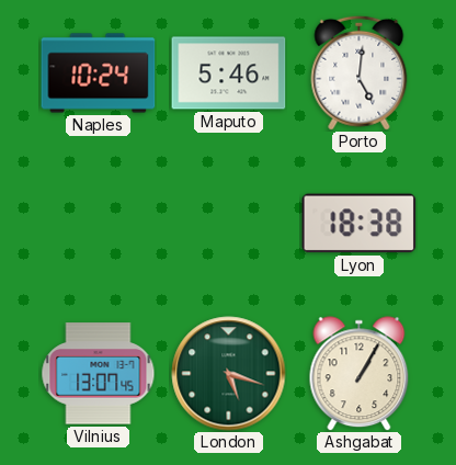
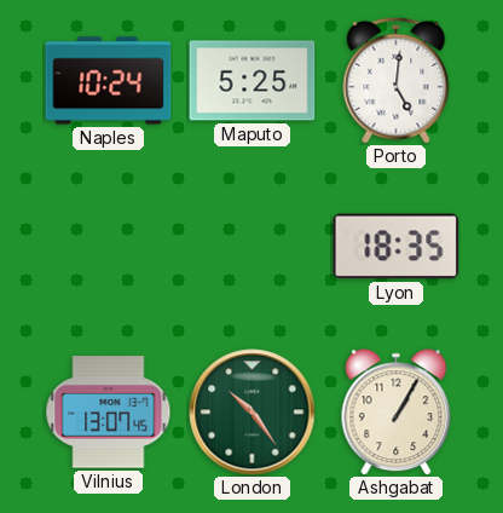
Maputo: 5:46 -> 5:25 (253, 81)
Lyon: 18:38 -> 18:35 (397, 247)
London: 5:18 -> 10:24 (253, 413)
